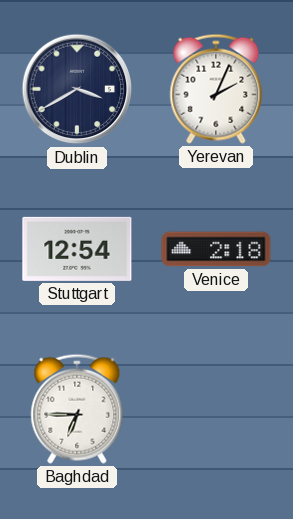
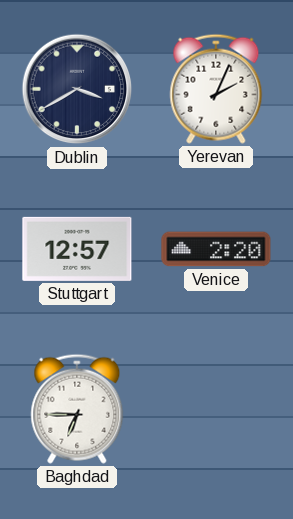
Stuttgart: 12:54 -> 12:57 (77, 249)
Venice: 2:18 -> 2:20 (216, 249)
